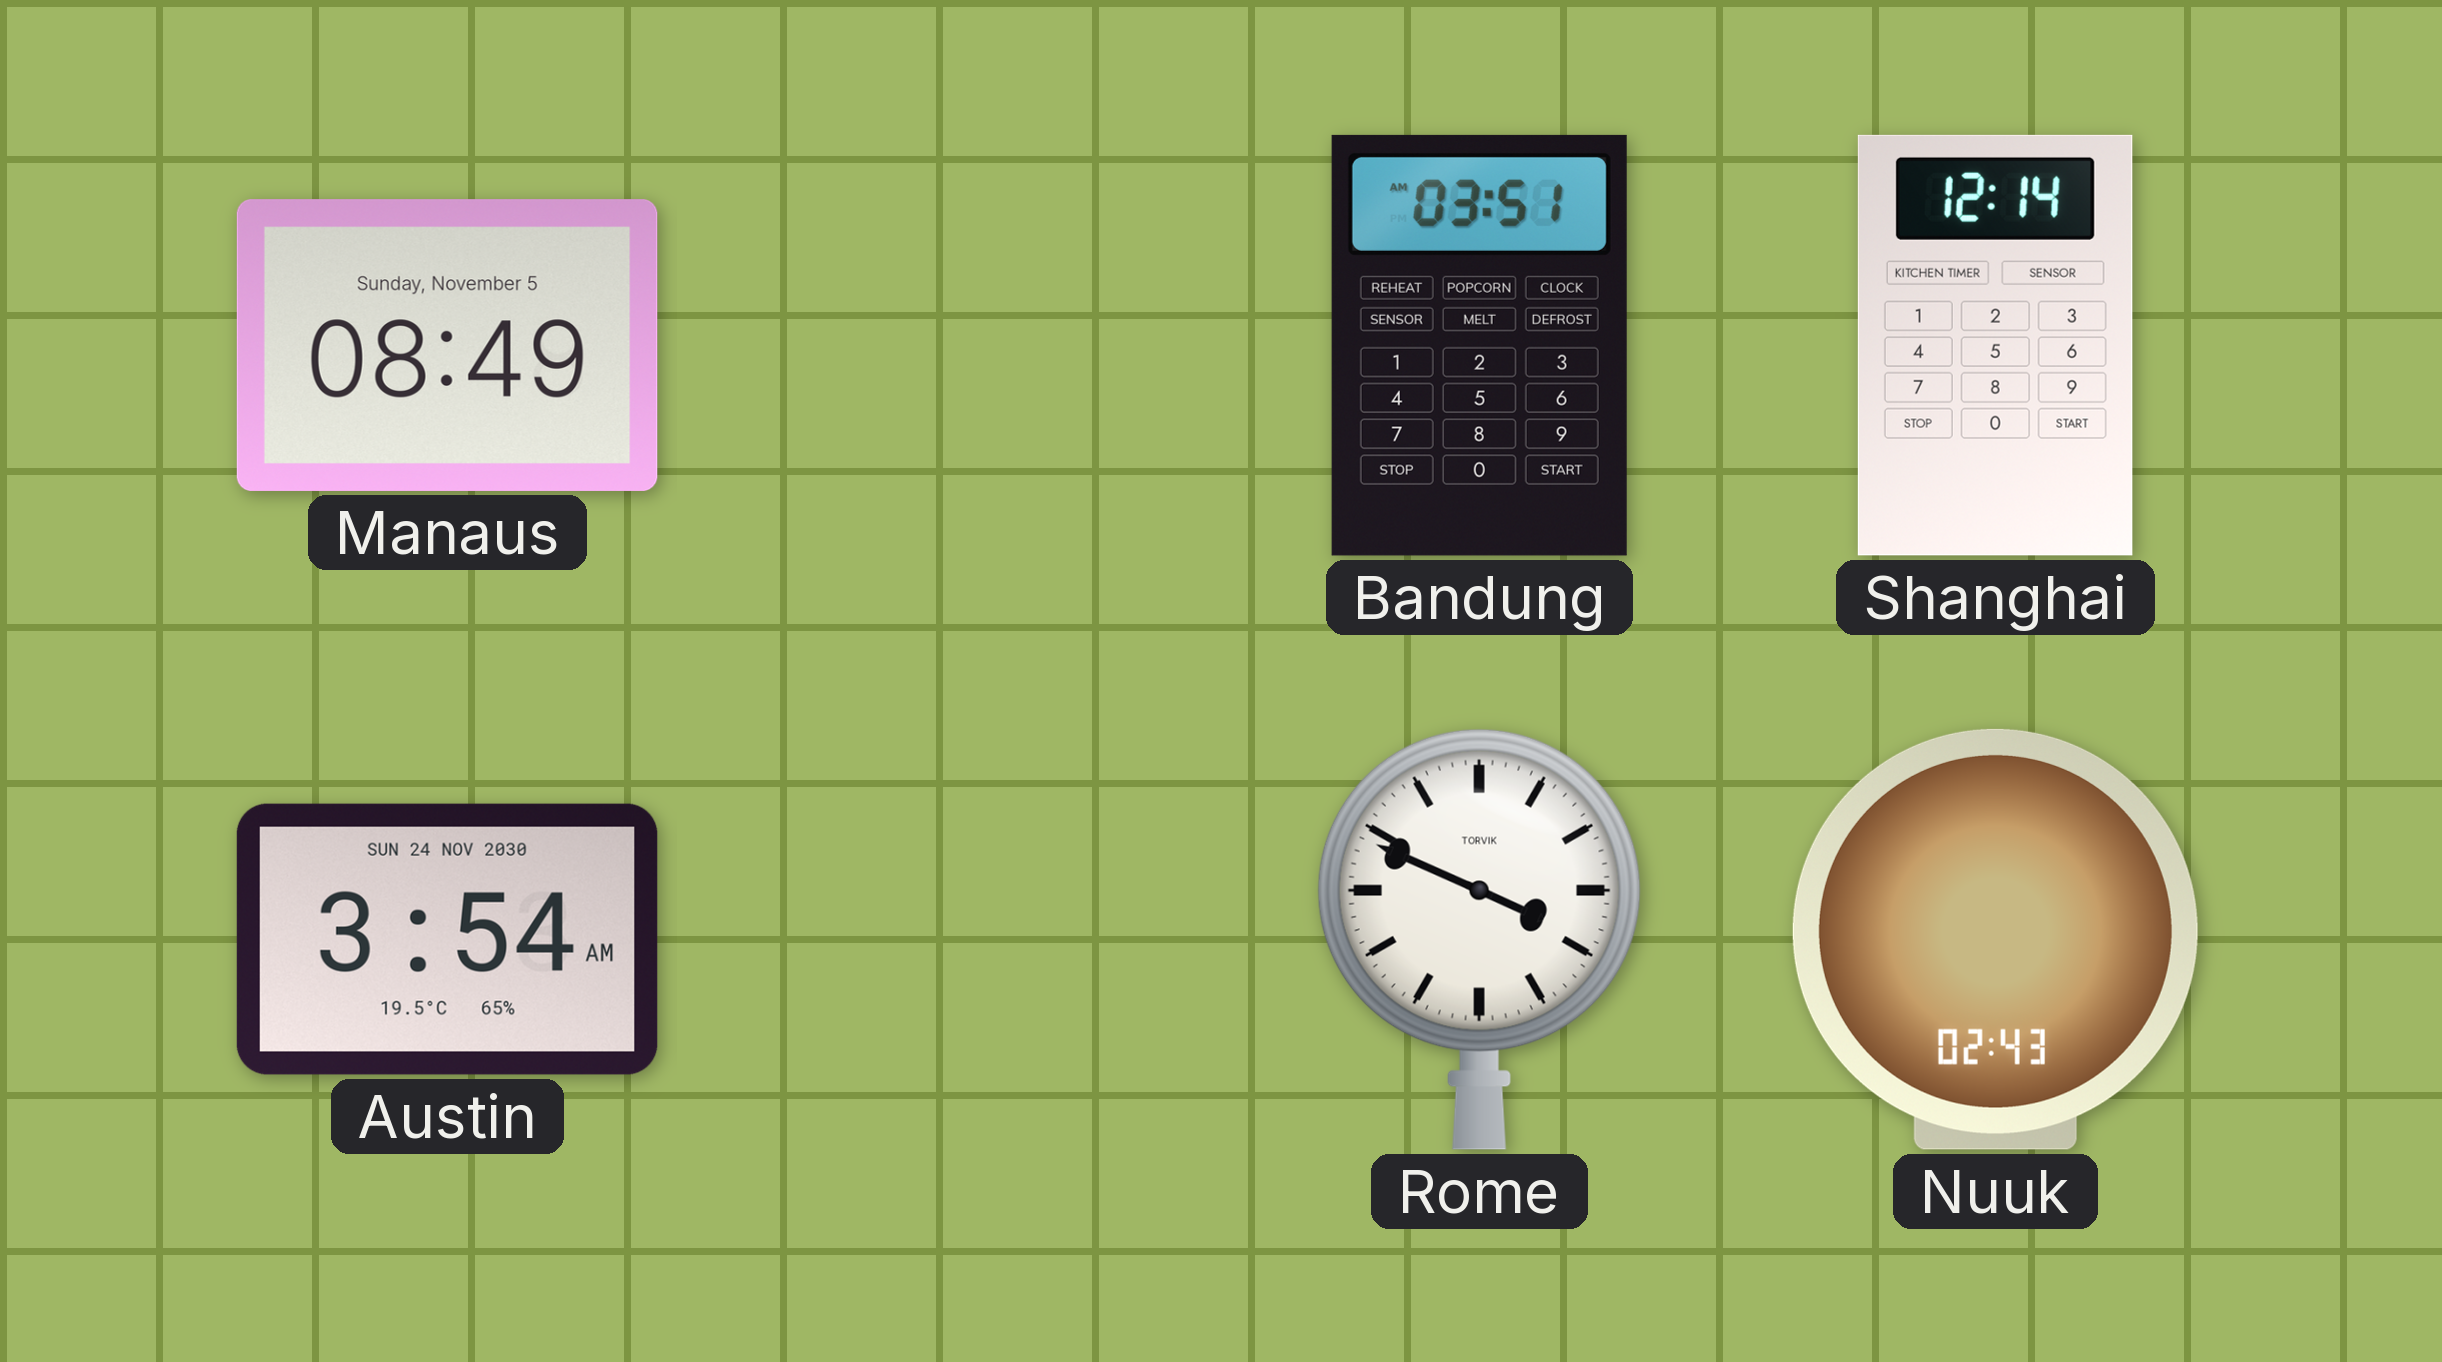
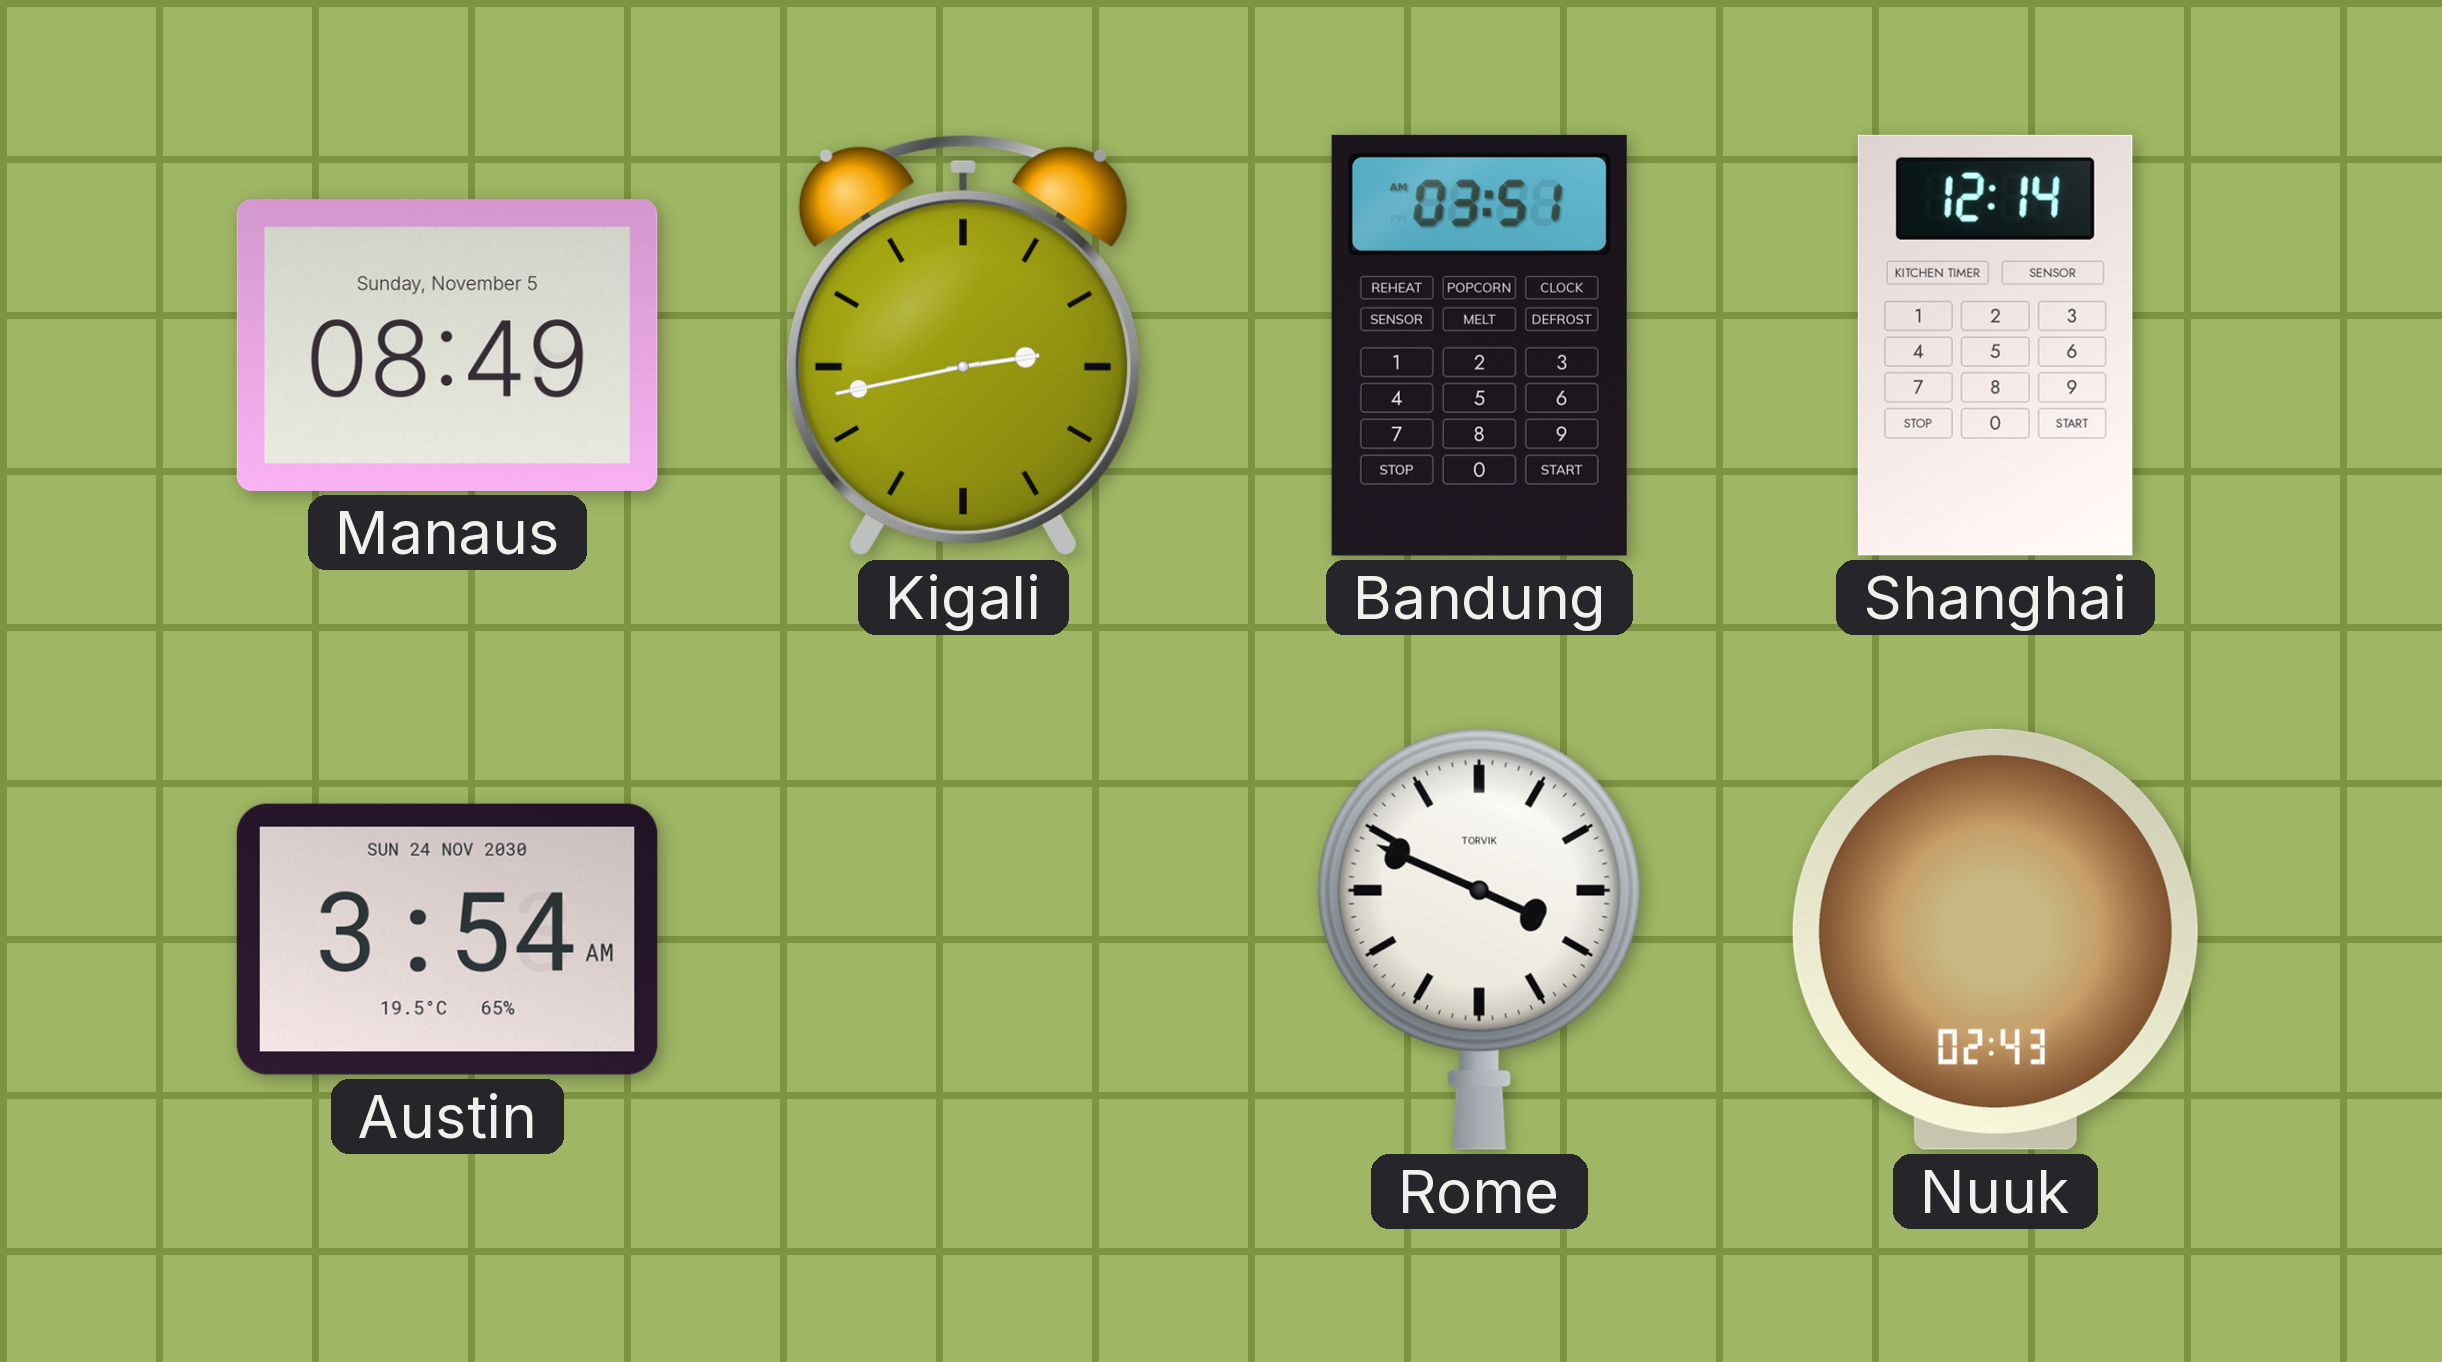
Kigali: none -> 2:43 (963, 346)
